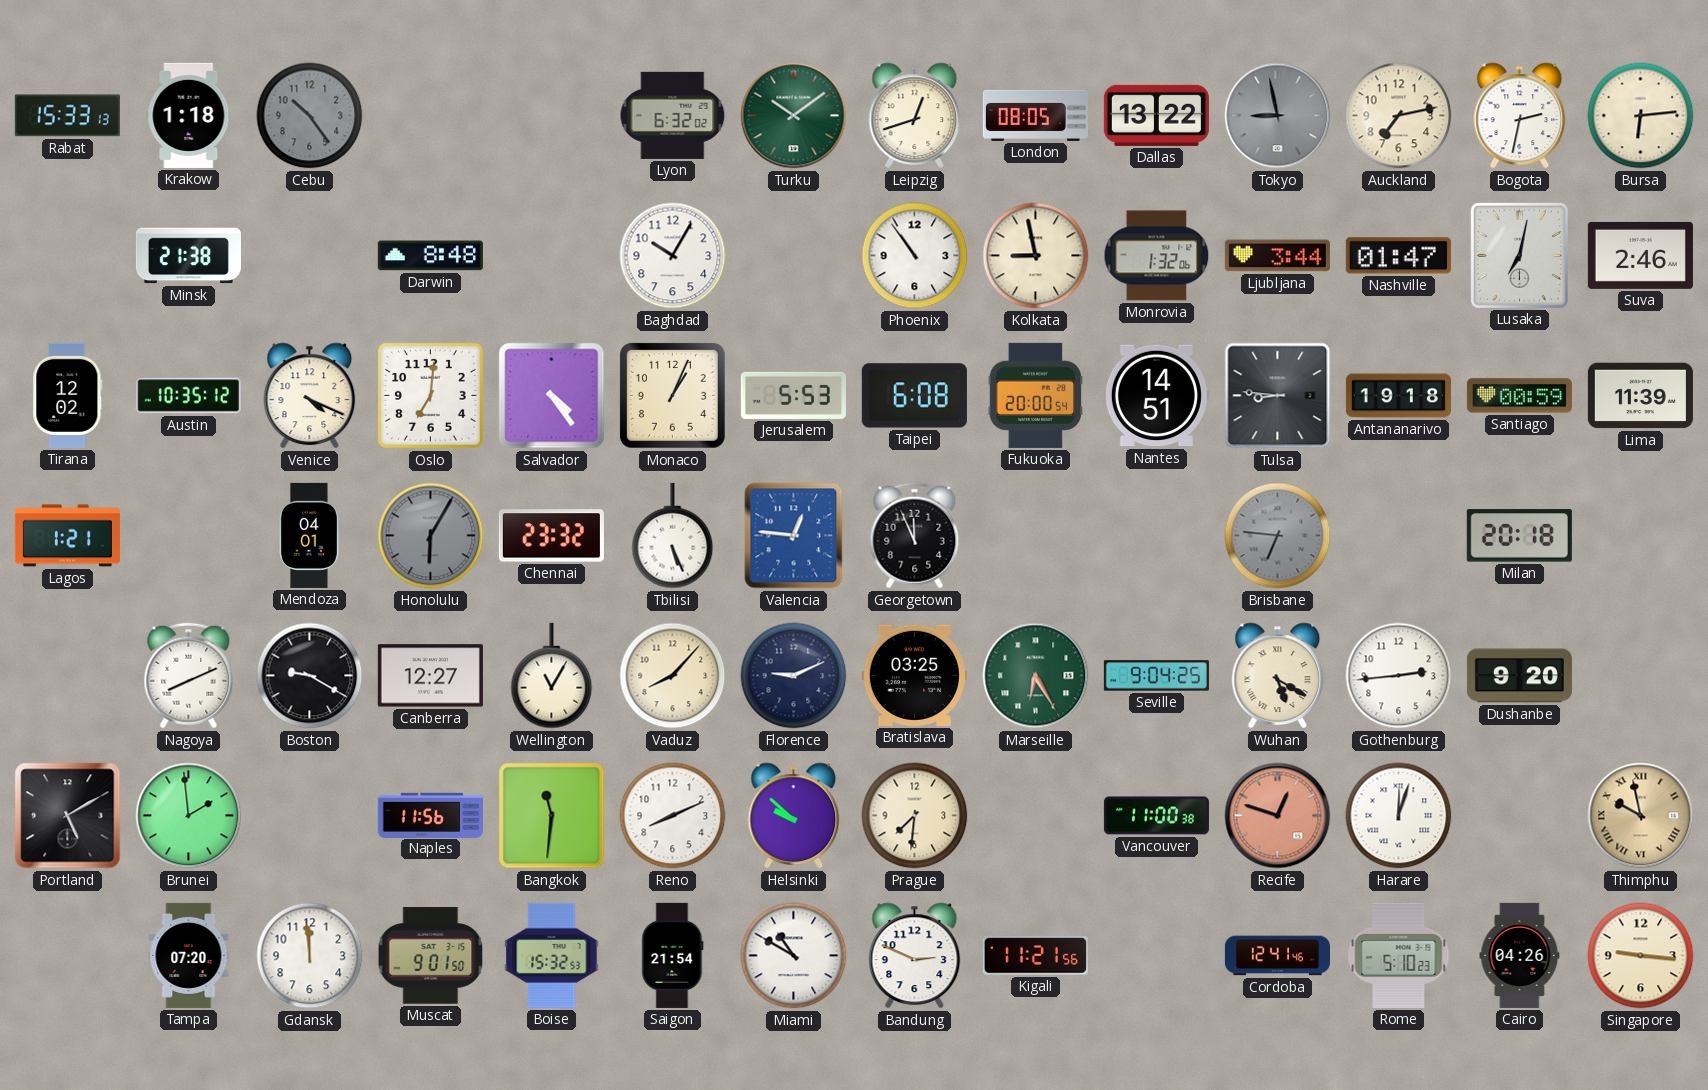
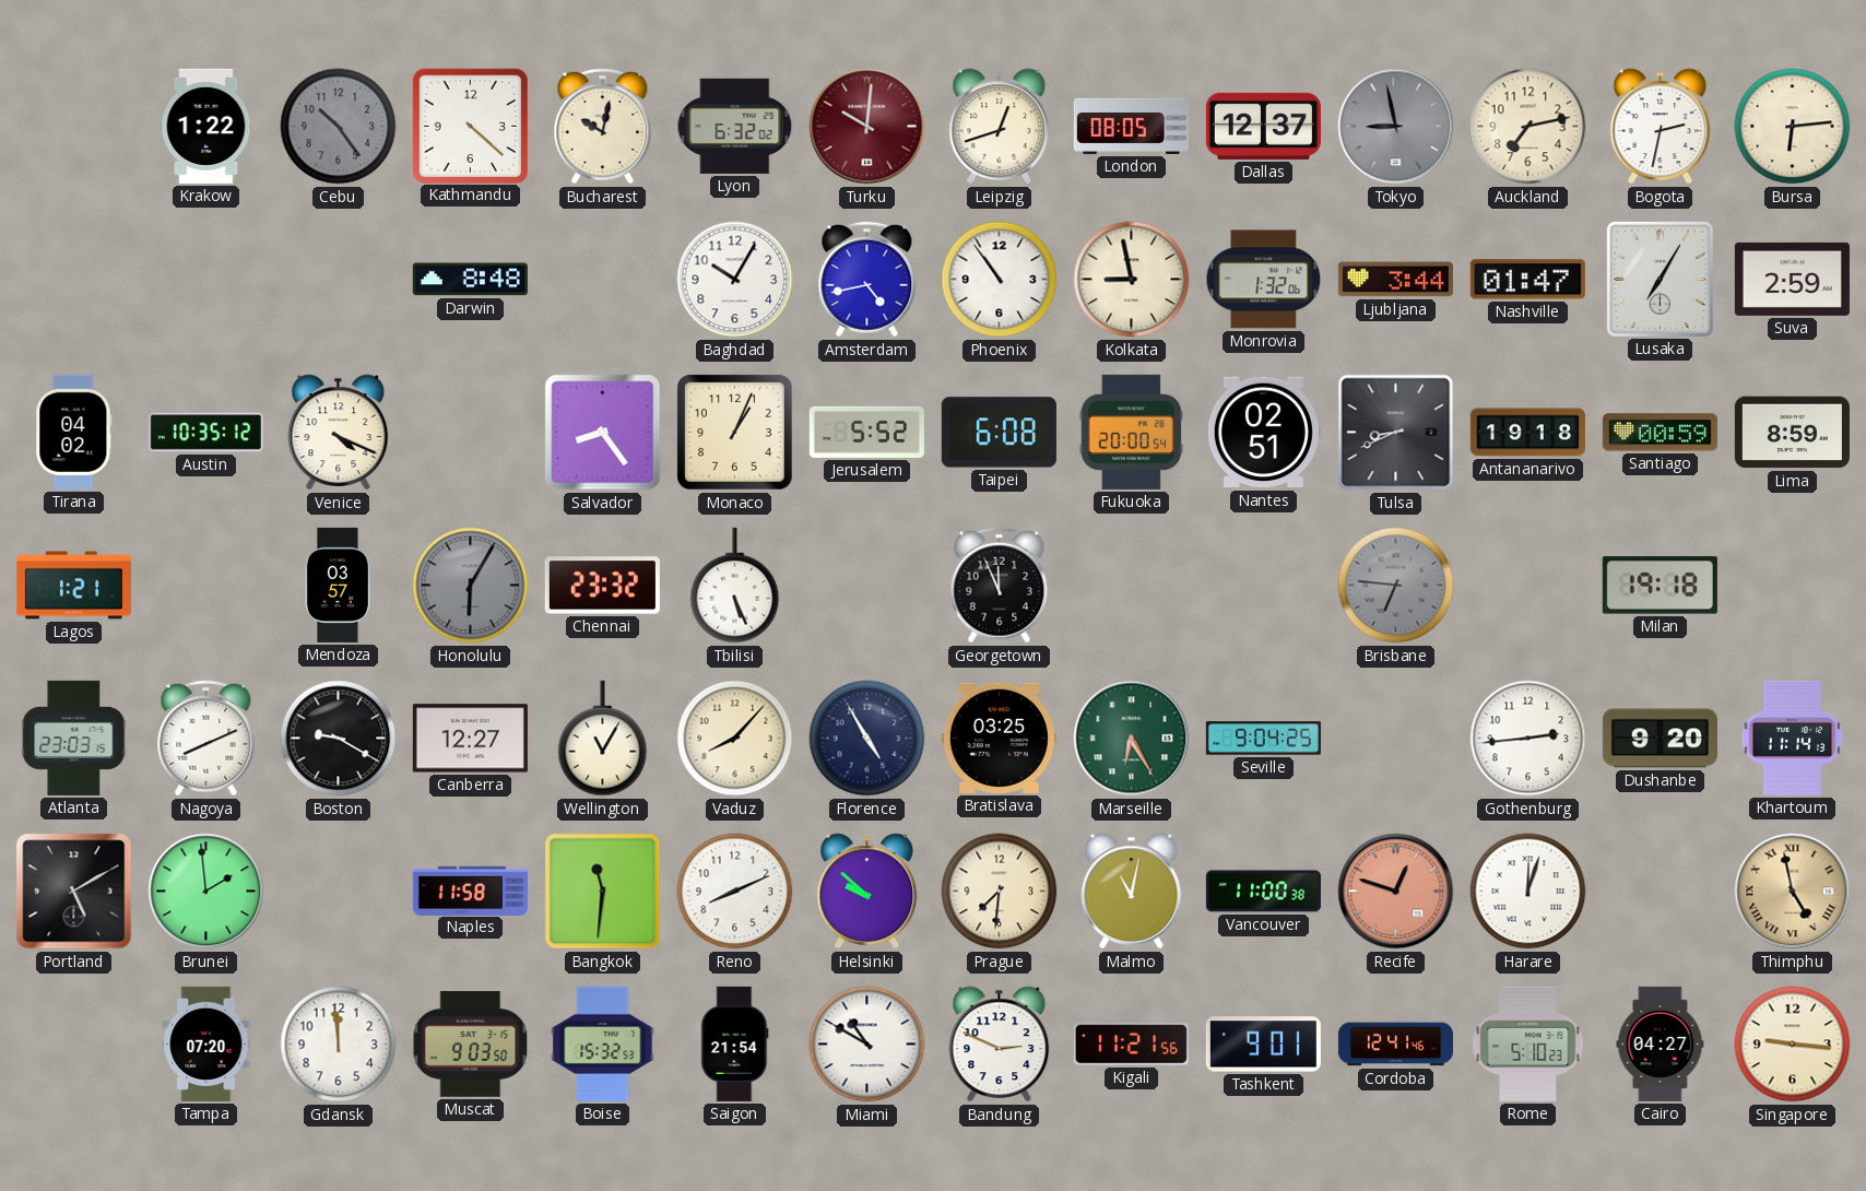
Rabat: 15:33 -> none (67, 116)
Krakow: 1:18 -> 1:22 (206, 126)
Kathmandu: none -> 4:22 (470, 126)
Bucharest: none -> 10:02 (603, 127)
Turku: 10:09 -> 10:01 (867, 127)
Turku dial: green -> burgundy (867, 127)
Dallas: 13:22 -> 12:37 (1263, 126)
Minsk: 21:38 -> none (188, 256)
Amsterdam: none -> 4:43 (867, 280)
Lusaka: 7:02 -> 7:05 (1660, 279)
Suva: 2:46 -> 2:59 (1792, 279)
Tirana: 12:02 -> 04:02 (74, 432)
Oslo: 7:01 -> none (430, 395)
Salvador: 4:24 -> 8:24 (603, 433)
Jerusalem: 5:53 -> 5:52 (866, 432)
Nantes: 14:51 -> 02:51 (1263, 433)
Tulsa: 8:46 -> 8:41 (1396, 433)
Lima: 11:39 -> 8:59 (1792, 433)
Mendoza: 04:01 -> 03:57 (339, 585)
Valencia: 12:46 -> none (794, 536)
Milan: 20:18 -> 19:18 (1660, 586)
Atlanta: none -> 23:03 (74, 738)
Florence: 9:11 -> 4:55 (867, 739)
Wuhan: 5:20 -> none (1278, 676)
Khartoum: none -> 11:14 (1793, 738)
Naples: 11:56 -> 11:58 (470, 891)
Malmo: none -> 11:02 (1132, 892)
Thimphu: 9:58 -> 4:58 (1793, 892)
Muscat: 9:01 -> 9:03 (471, 1045)
Tashkent: none -> 9:01 (1263, 1045)
Cairo: 04:26 -> 04:27 (1661, 1043)
